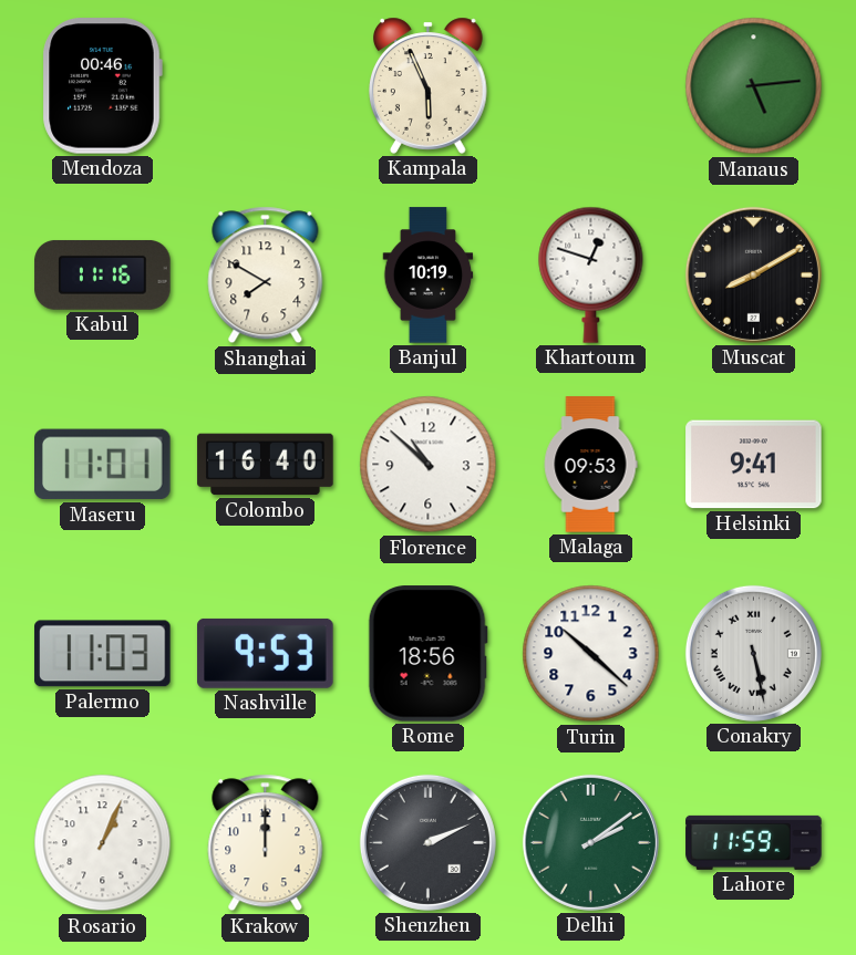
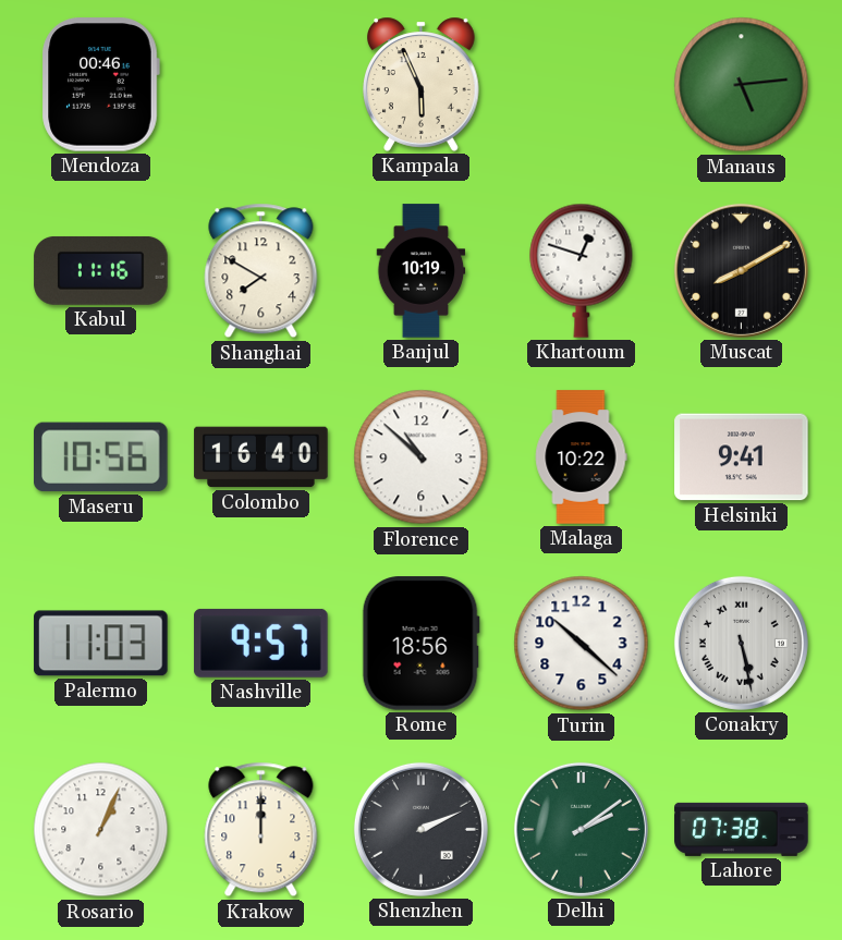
Maseru: 11:01 -> 10:56 (101, 457)
Malaga: 09:53 -> 10:22 (581, 457)
Nashville: 9:53 -> 9:57 (261, 643)
Lahore: 11:59 -> 07:38 (742, 829)
